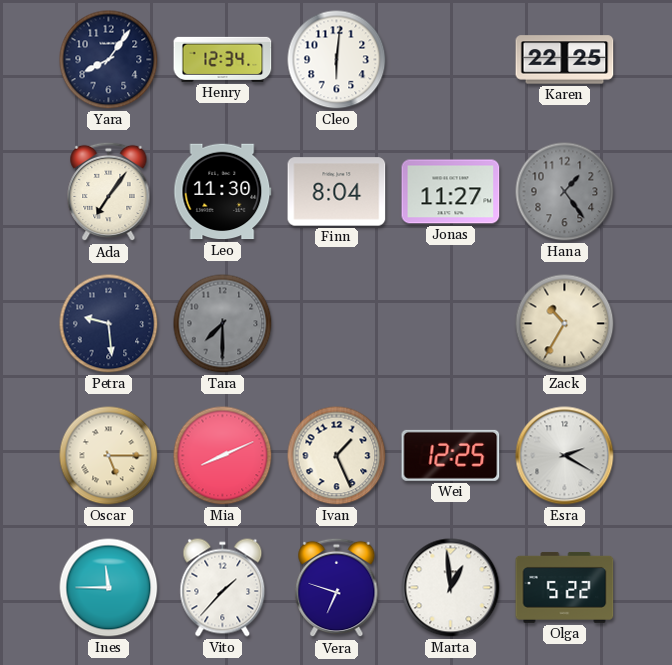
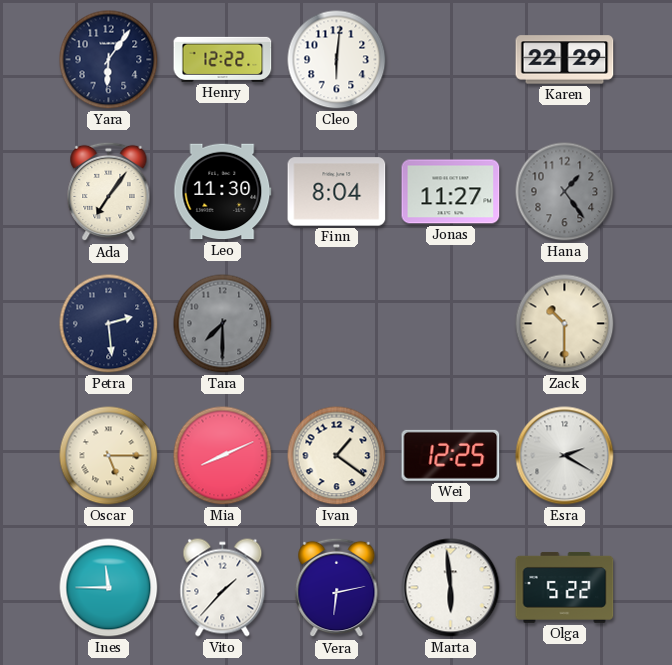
Yara: 8:06 -> 6:06 (109, 60)
Henry: 12:34 -> 12:22 (223, 59)
Karen: 22:25 -> 22:29 (565, 60)
Petra: 9:29 -> 2:29 (109, 324)
Zack: 10:35 -> 10:30 (565, 324)
Ivan: 1:26 -> 1:21 (337, 456)
Vera: 6:48 -> 6:13 (337, 588)
Marta: 12:59 -> 5:59 (451, 588)
